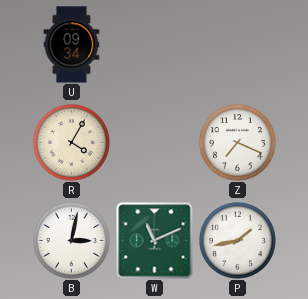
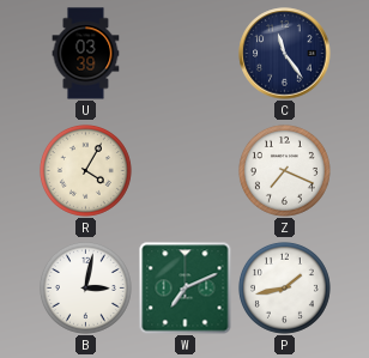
U: 09:34 -> 03:39 (86, 54)
C: none -> 11:24 (285, 54)
W: 11:11 -> 7:11 (186, 289)
